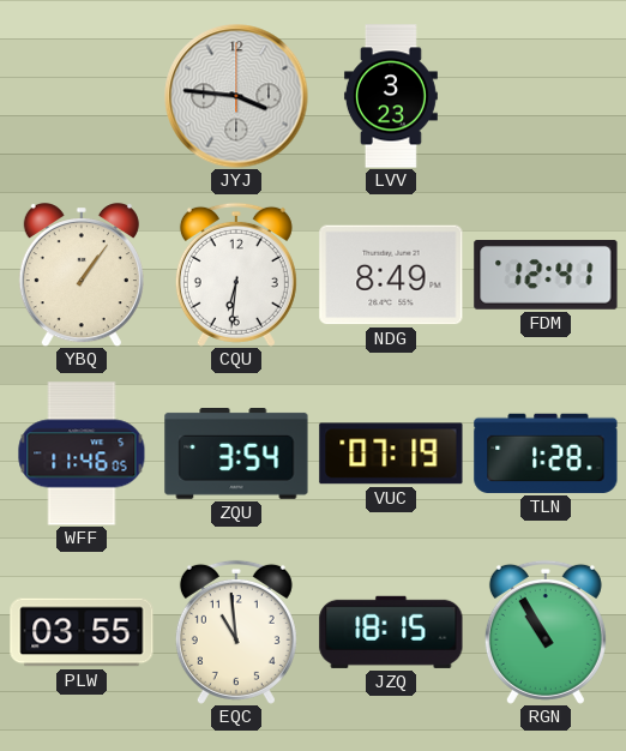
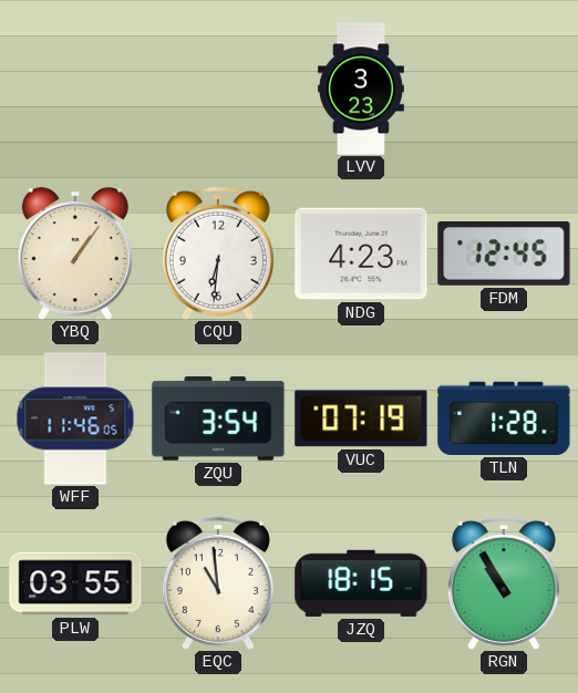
JYJ: 3:46 -> none (236, 96)
NDG: 8:49 -> 4:23 (361, 254)
FDM: 12:41 -> 12:45 (504, 255)
